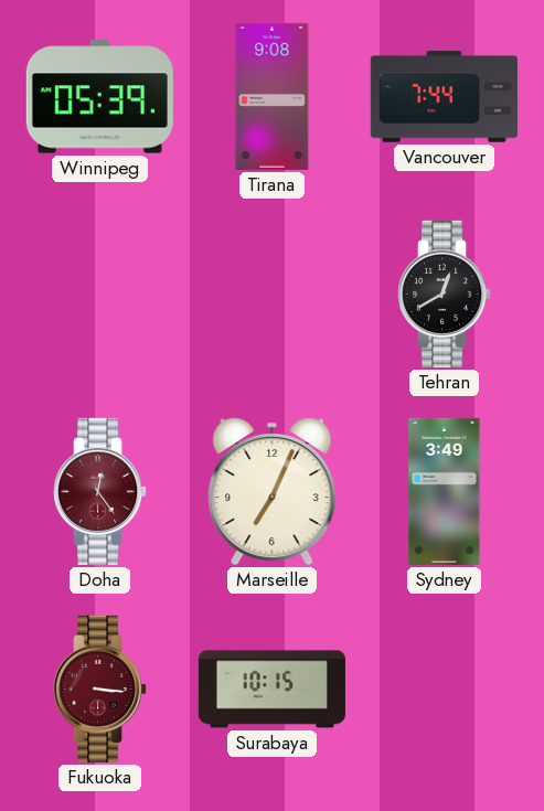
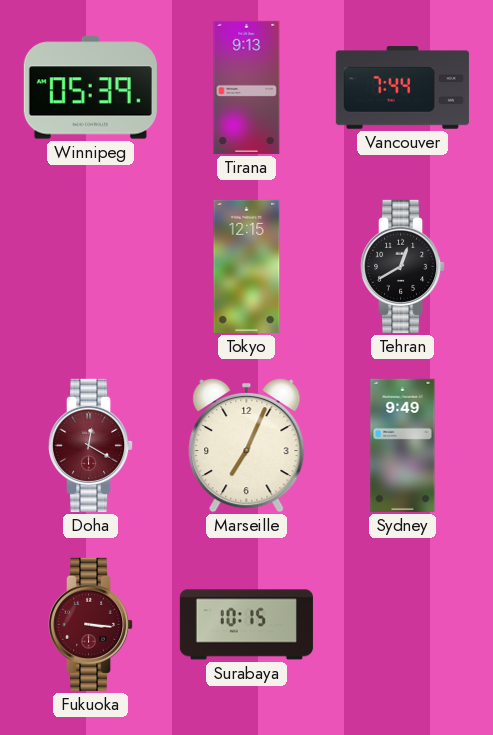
Tirana: 9:08 -> 9:13 (247, 87)
Tokyo: none -> 12:15 (247, 266)
Doha: 12:24 -> 12:20 (92, 445)
Sydney: 3:49 -> 9:49 (403, 445)
